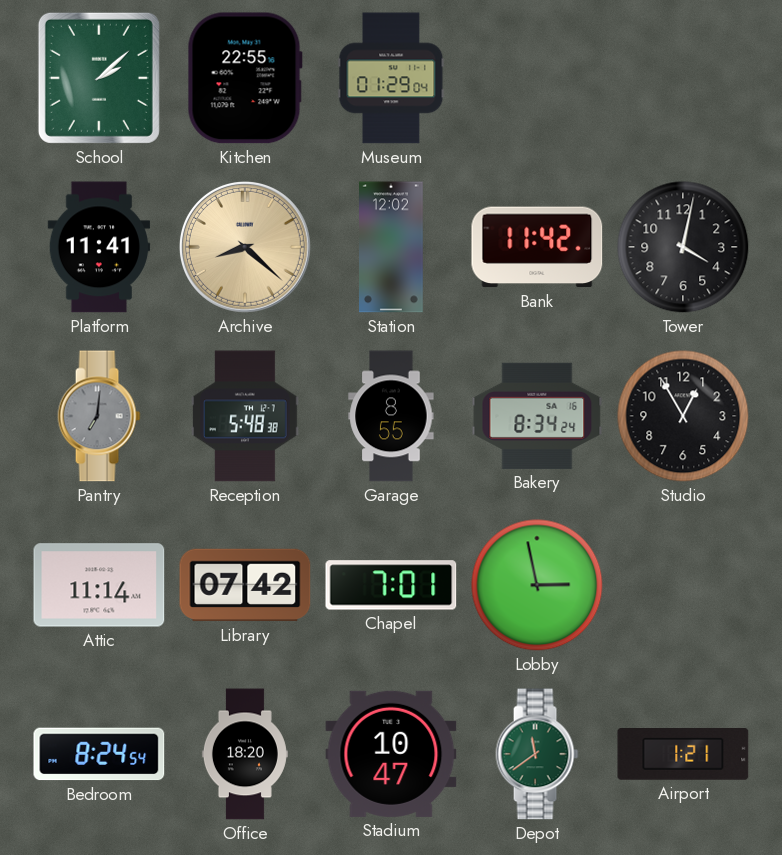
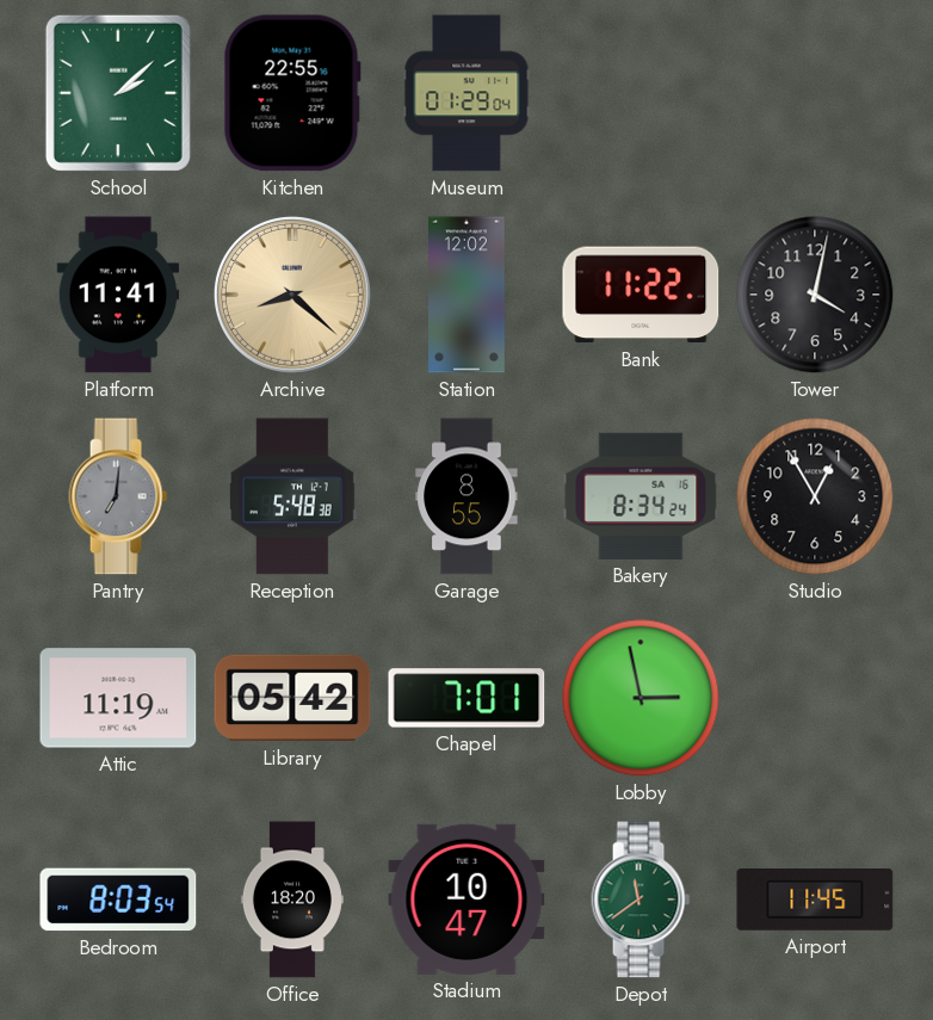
Bank: 11:42 -> 11:22 (641, 295)
Attic: 11:14 -> 11:19 (118, 698)
Library: 07:42 -> 05:42 (292, 698)
Bedroom: 8:24 -> 8:03 (118, 900)
Airport: 1:21 -> 11:45 (815, 901)
